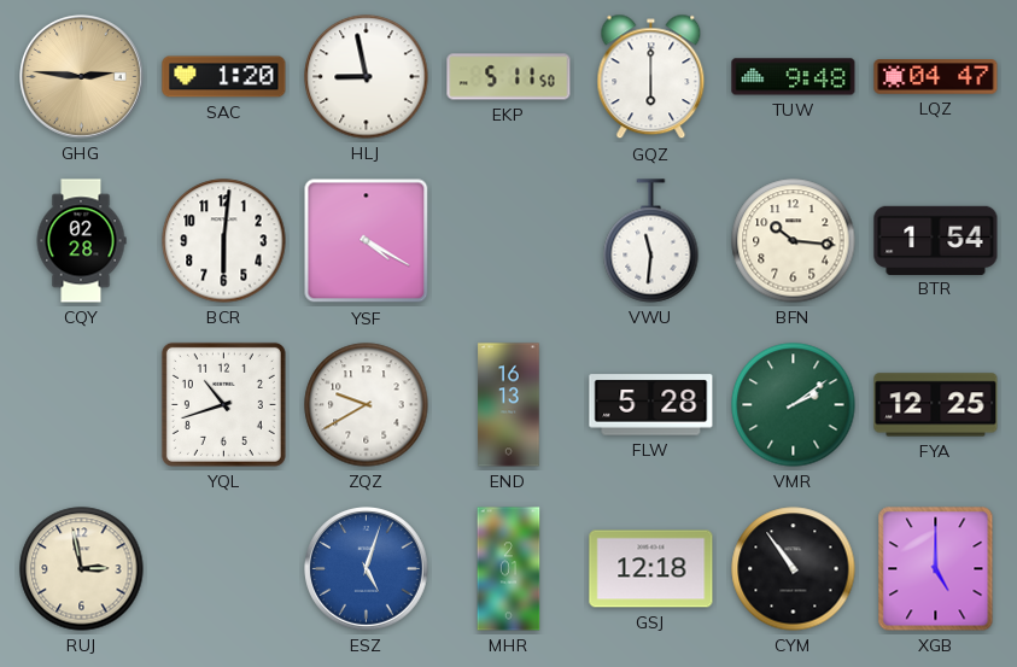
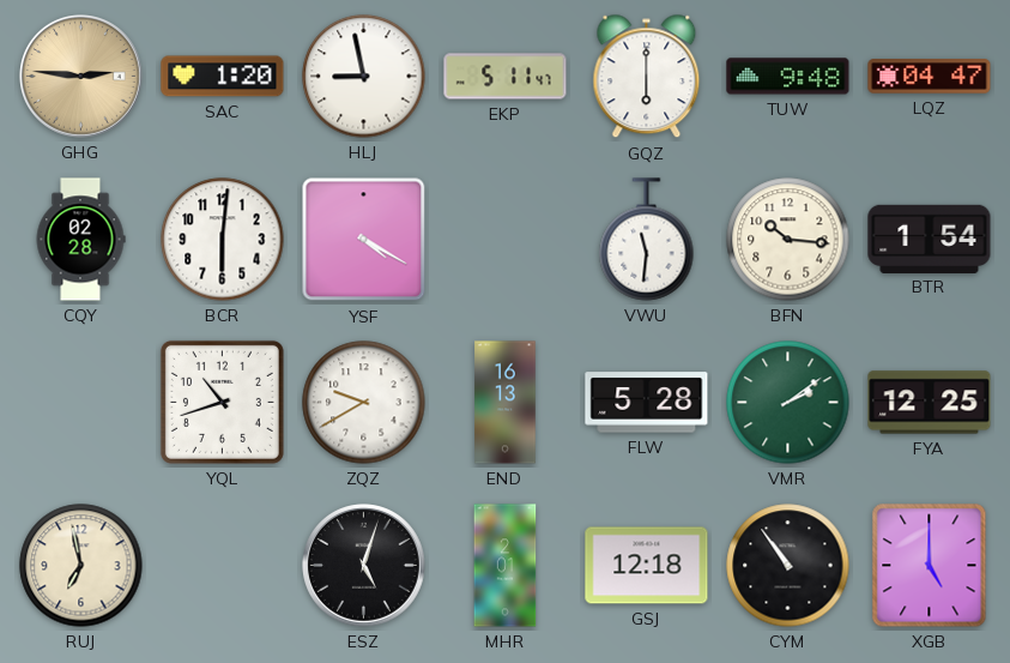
EKP: 5:11:50 -> 5:11:47 (506, 77)
RUJ: 2:58 -> 6:58 (81, 566)
ESZ dial: blue -> black (364, 566)
